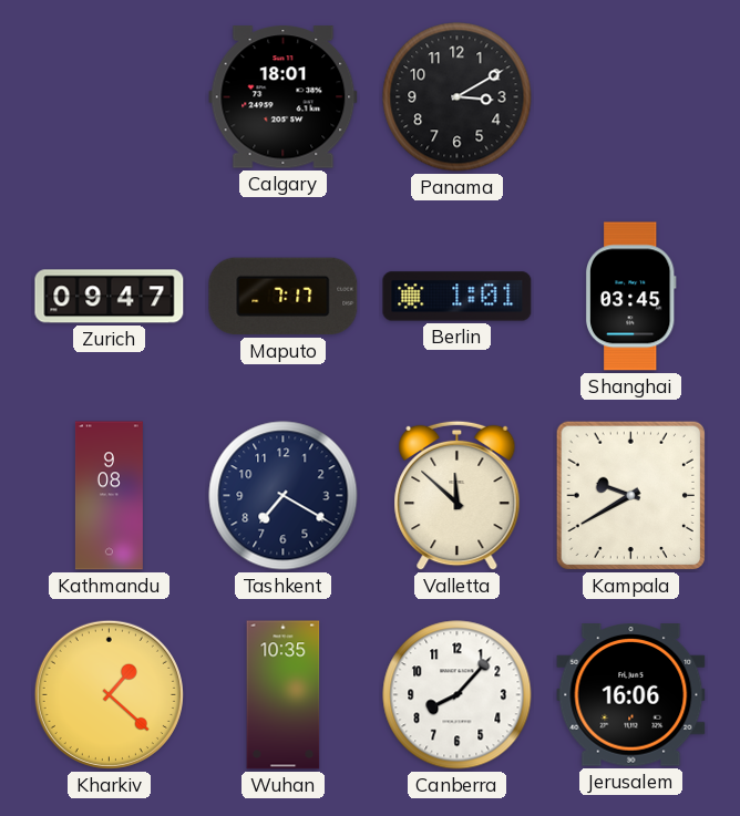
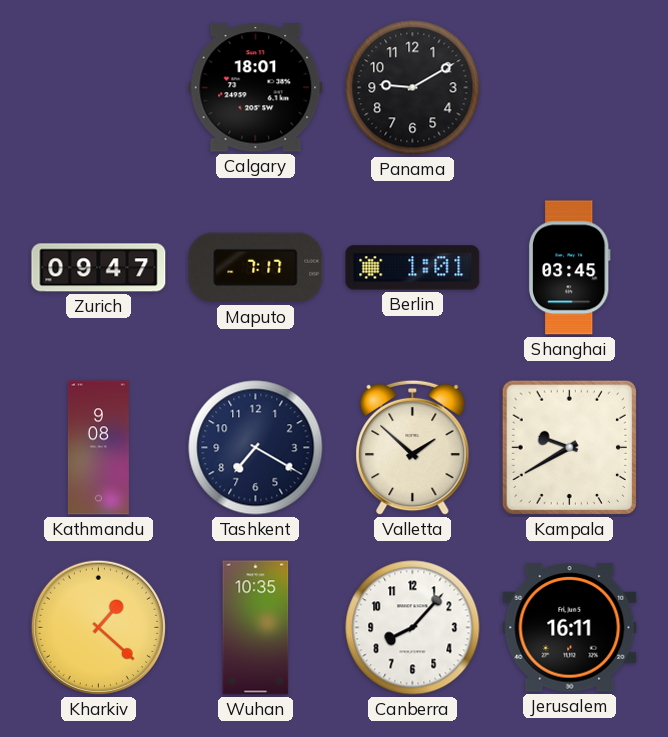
Panama: 3:10 -> 9:10 (413, 88)
Valletta: 11:52 -> 1:52 (413, 448)
Jerusalem: 16:06 -> 16:11 (570, 628)
